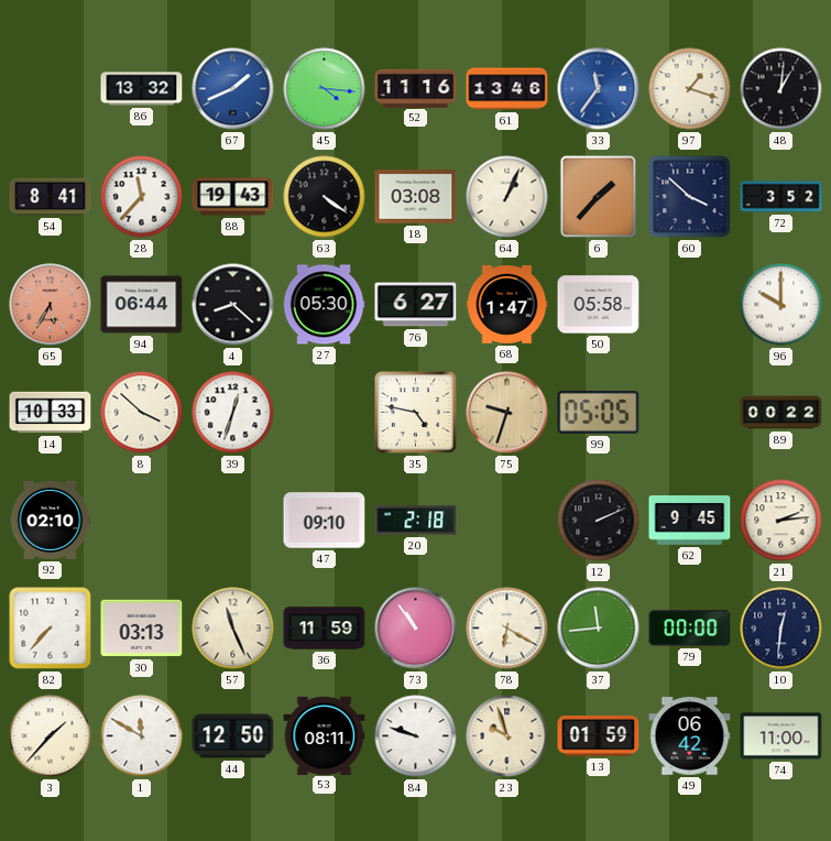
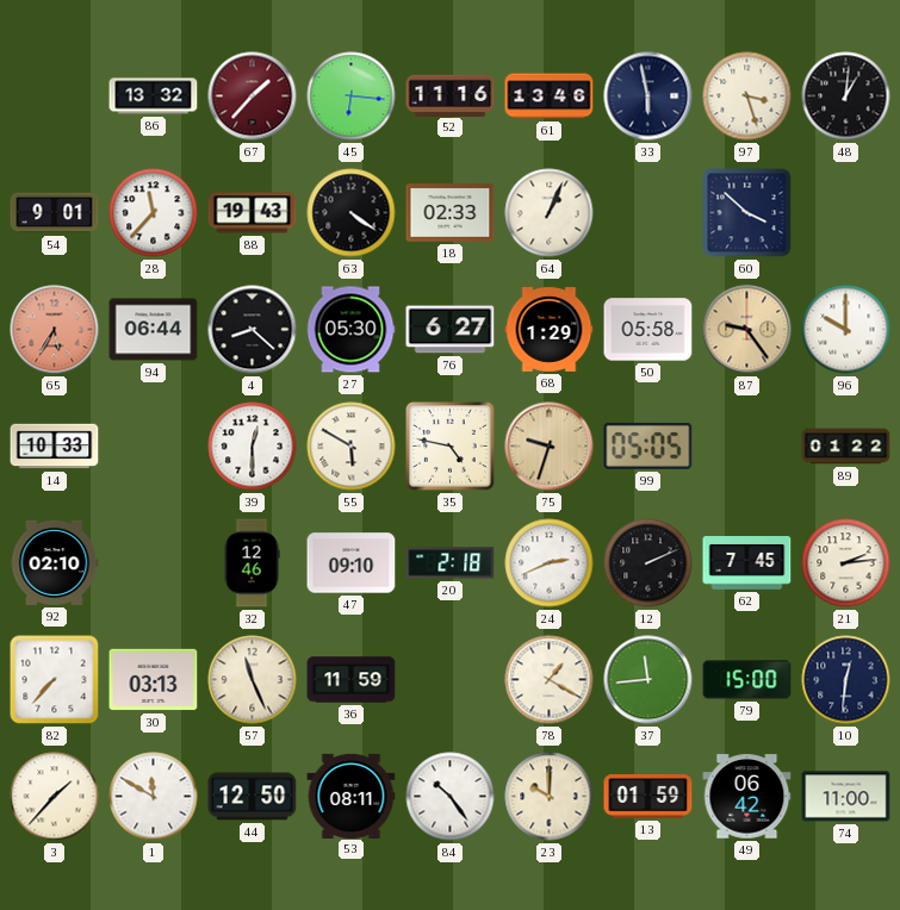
67: 1:41 -> 1:37 (253, 96)
67 dial: blue -> burgundy (253, 96)
45: 4:16 -> 6:16 (352, 96)
33: 11:36 -> 5:58 (648, 96)
33 dial: blue -> navy (648, 96)
97: 1:18 -> 3:27 (747, 96)
54: 8:41 -> 9:01 (55, 213)
18: 03:08 -> 02:33 (451, 213)
6: 1:37 -> none (599, 197)
72: 3:52 -> none (781, 197)
68: 1:47 -> 1:29 (550, 330)
87: none -> 9:24 (747, 330)
8: 3:52 -> none (142, 413)
39: 12:33 -> 12:30 (253, 447)
55: none -> 5:50 (352, 447)
89: 00:22 -> 01:22 (846, 447)
32: none -> 12:46 (252, 563)
24: none -> 2:41 (550, 563)
62: 9:45 -> 7:45 (747, 563)
73: 10:54 -> none (416, 629)
78: 6:20 -> 1:20 (550, 680)
79: 00:00 -> 15:00 (747, 680)
84: 9:48 -> 10:24 (451, 797)
23: 9:57 -> 10:00 (550, 797)
